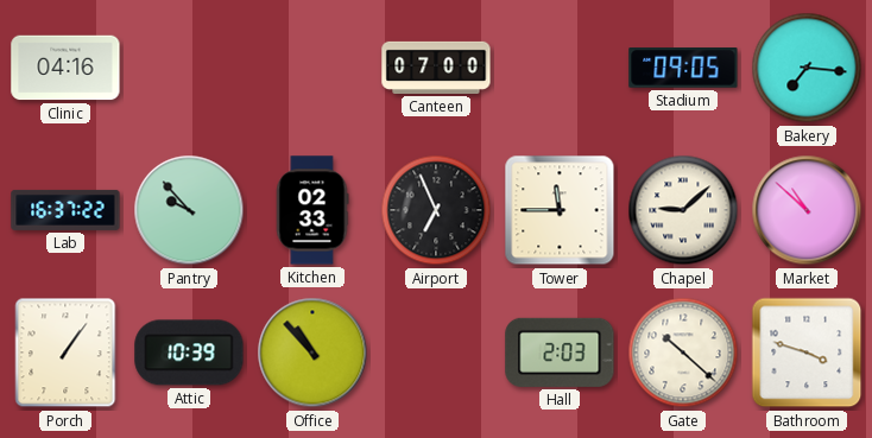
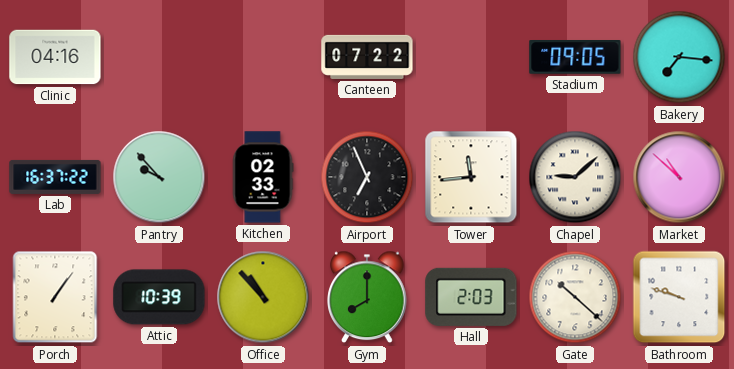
Canteen: 07:00 -> 07:22 (367, 57)
Tower: 11:45 -> 11:44 (471, 177)
Gym: none -> 8:00 (367, 297)
Bathroom: 3:48 -> 9:48 (679, 297)
